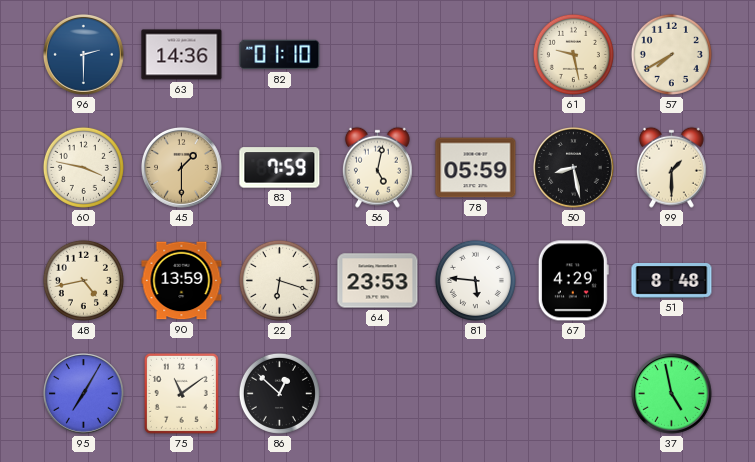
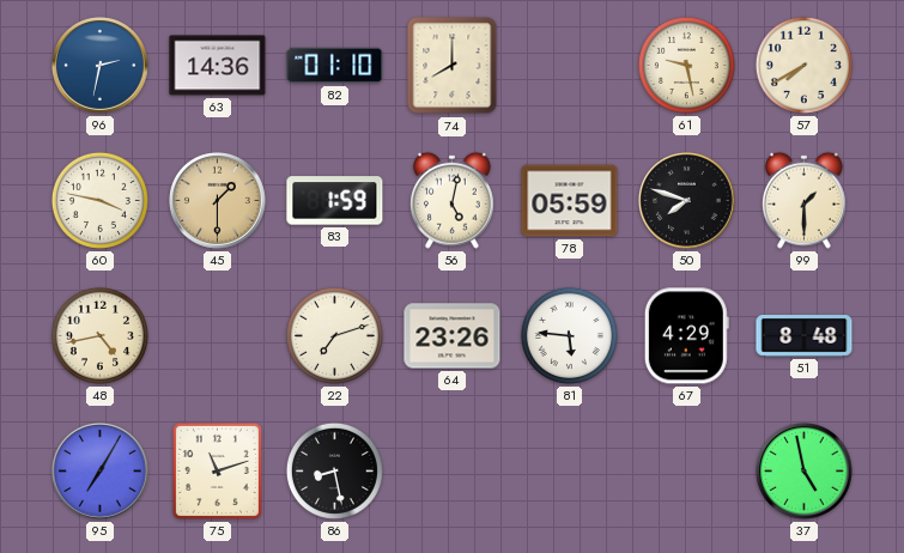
96: 2:30 -> 2:32 (101, 66)
74: none -> 8:00 (453, 66)
83: 7:59 -> 1:59 (335, 201)
50: 8:28 -> 7:48 (687, 201)
90: 13:59 -> none (182, 281)
22: 6:18 -> 7:12 (334, 335)
64: 23:53 -> 23:26 (453, 336)
75: 11:09 -> 11:12 (217, 470)
86: 12:52 -> 8:28 (334, 470)
